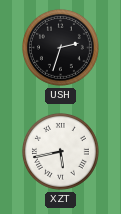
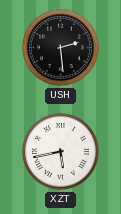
USH: 2:33 -> 2:29 (60, 47)
